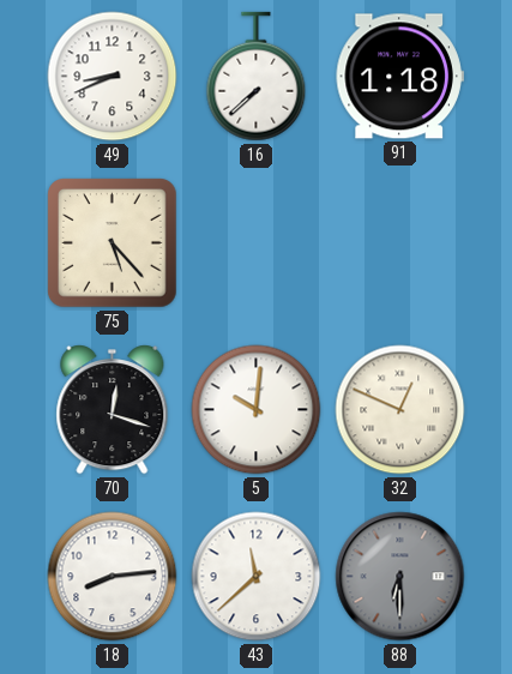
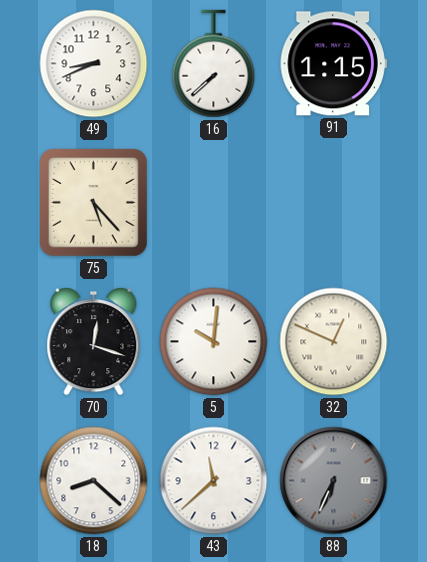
91: 1:18 -> 1:15 (333, 64)
18: 8:14 -> 8:22 (94, 481)
88: 6:30 -> 6:34 (334, 481)
